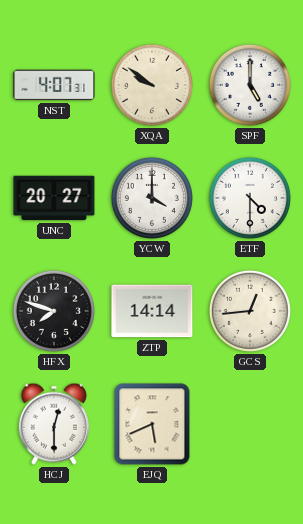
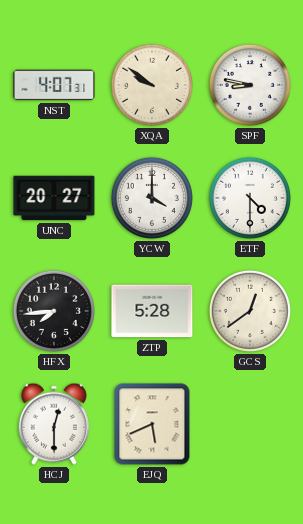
SPF: 5:00 -> 8:47 (250, 85)
HFX: 7:48 -> 7:44 (54, 311)
ZTP: 14:14 -> 5:28 (152, 311)
GCS: 12:44 -> 12:39 (250, 311)
